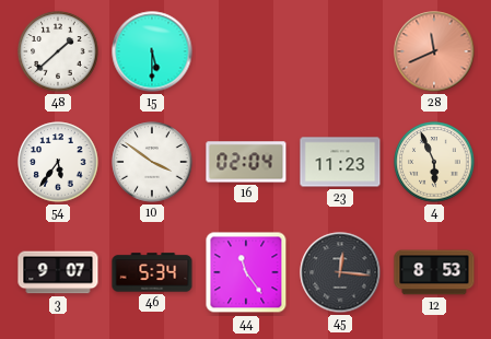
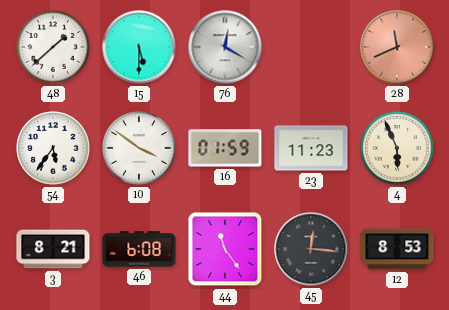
76: none -> 12:20 (225, 47)
16: 02:04 -> 01:59 (225, 148)
3: 9:07 -> 8:21 (53, 249)
46: 5:34 -> 6:08 (139, 249)
